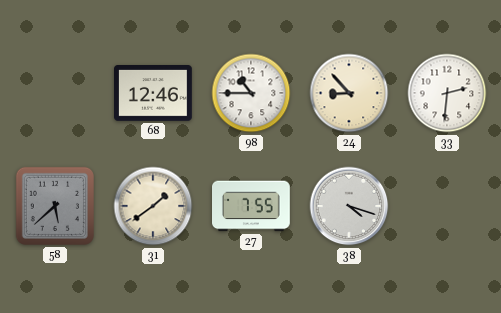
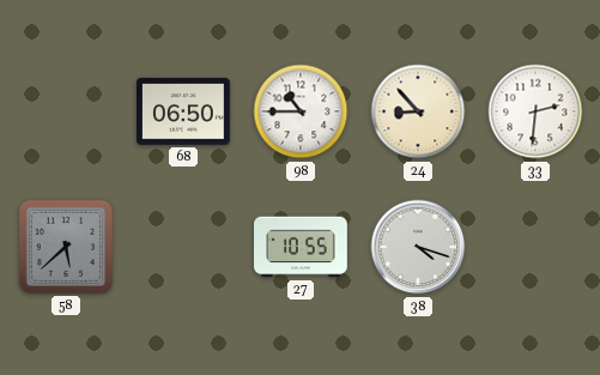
68: 12:46 -> 06:50 (184, 113)
31: 1:39 -> none (153, 206)
27: 7:55 -> 10:55 (302, 247)
